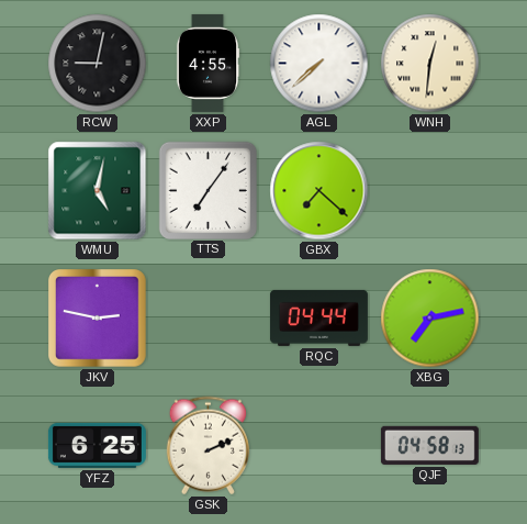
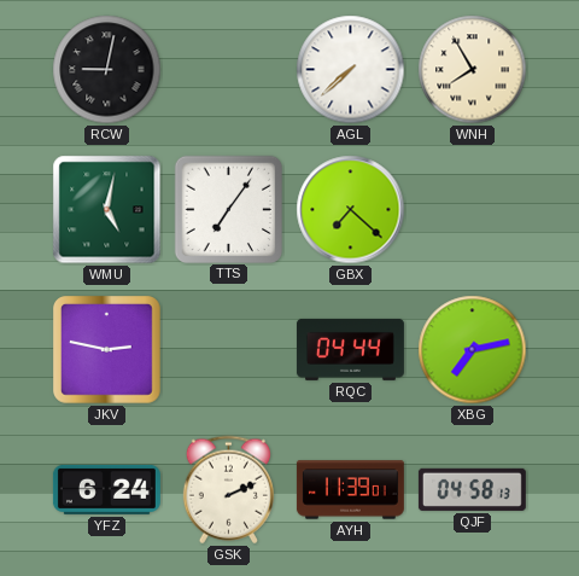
XXP: 4:55 -> none (208, 63)
WNH: 12:31 -> 7:55 (473, 70)
YFZ: 6:25 -> 6:24 (106, 489)
AYH: none -> 11:39 (350, 490)
